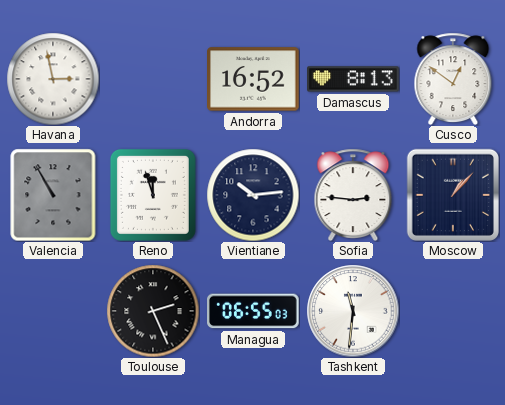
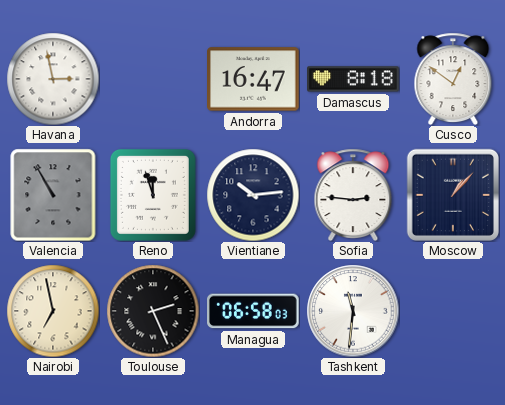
Andorra: 16:52 -> 16:47 (253, 79)
Damascus: 8:13 -> 8:18 (353, 79)
Nairobi: none -> 6:58 (53, 311)
Managua: 06:55 -> 06:58 (254, 311)
